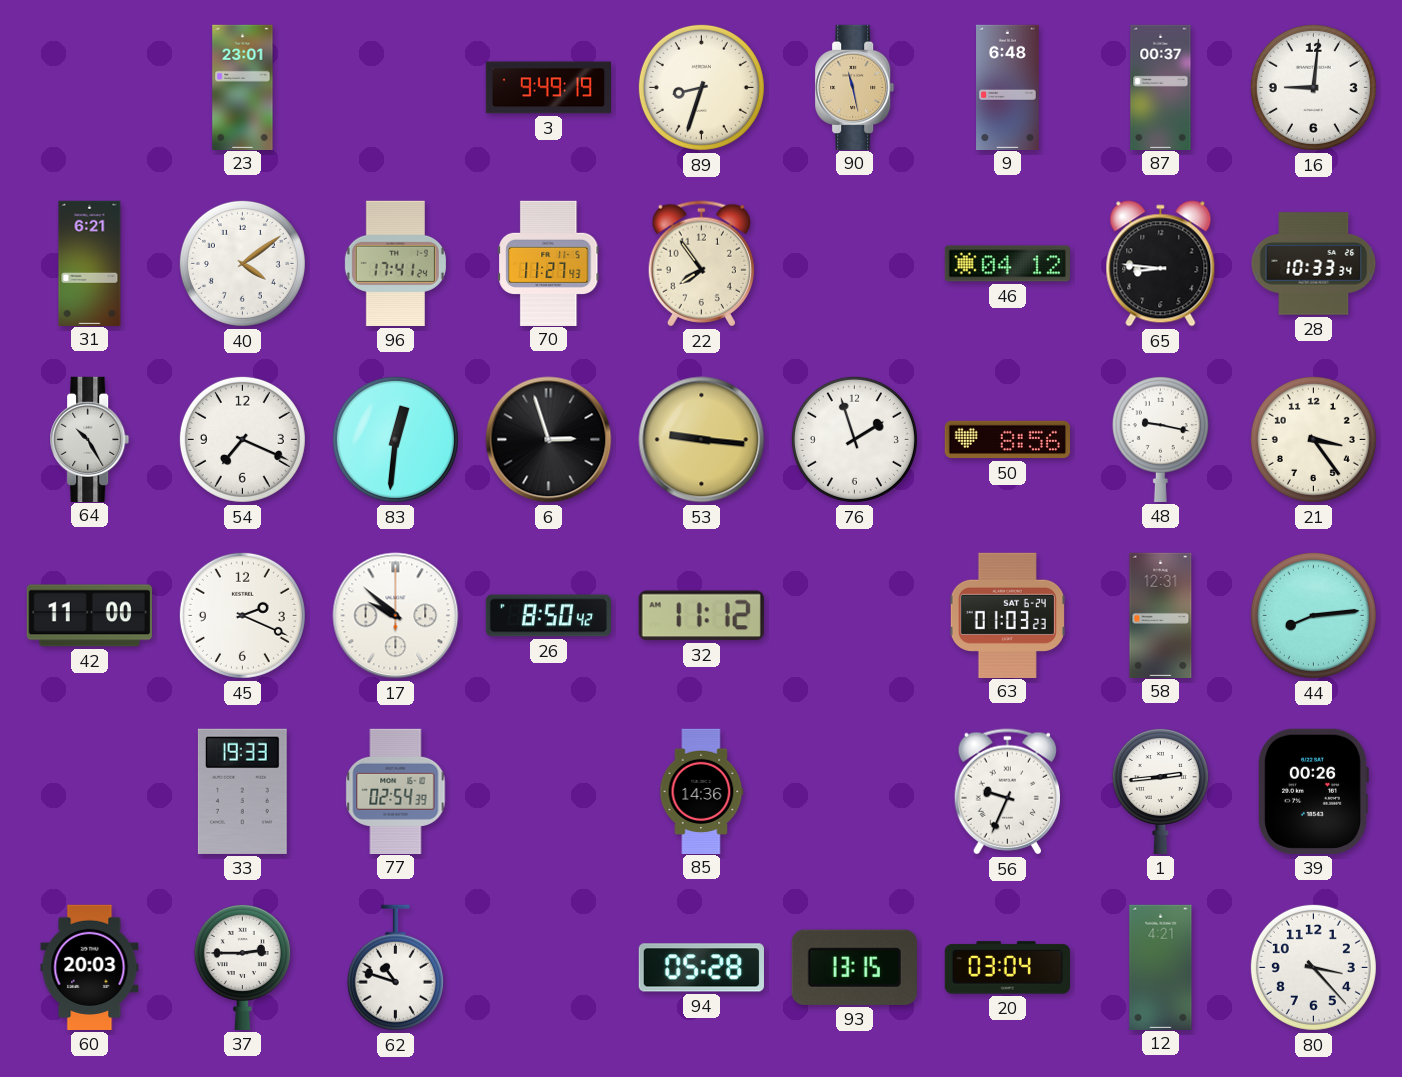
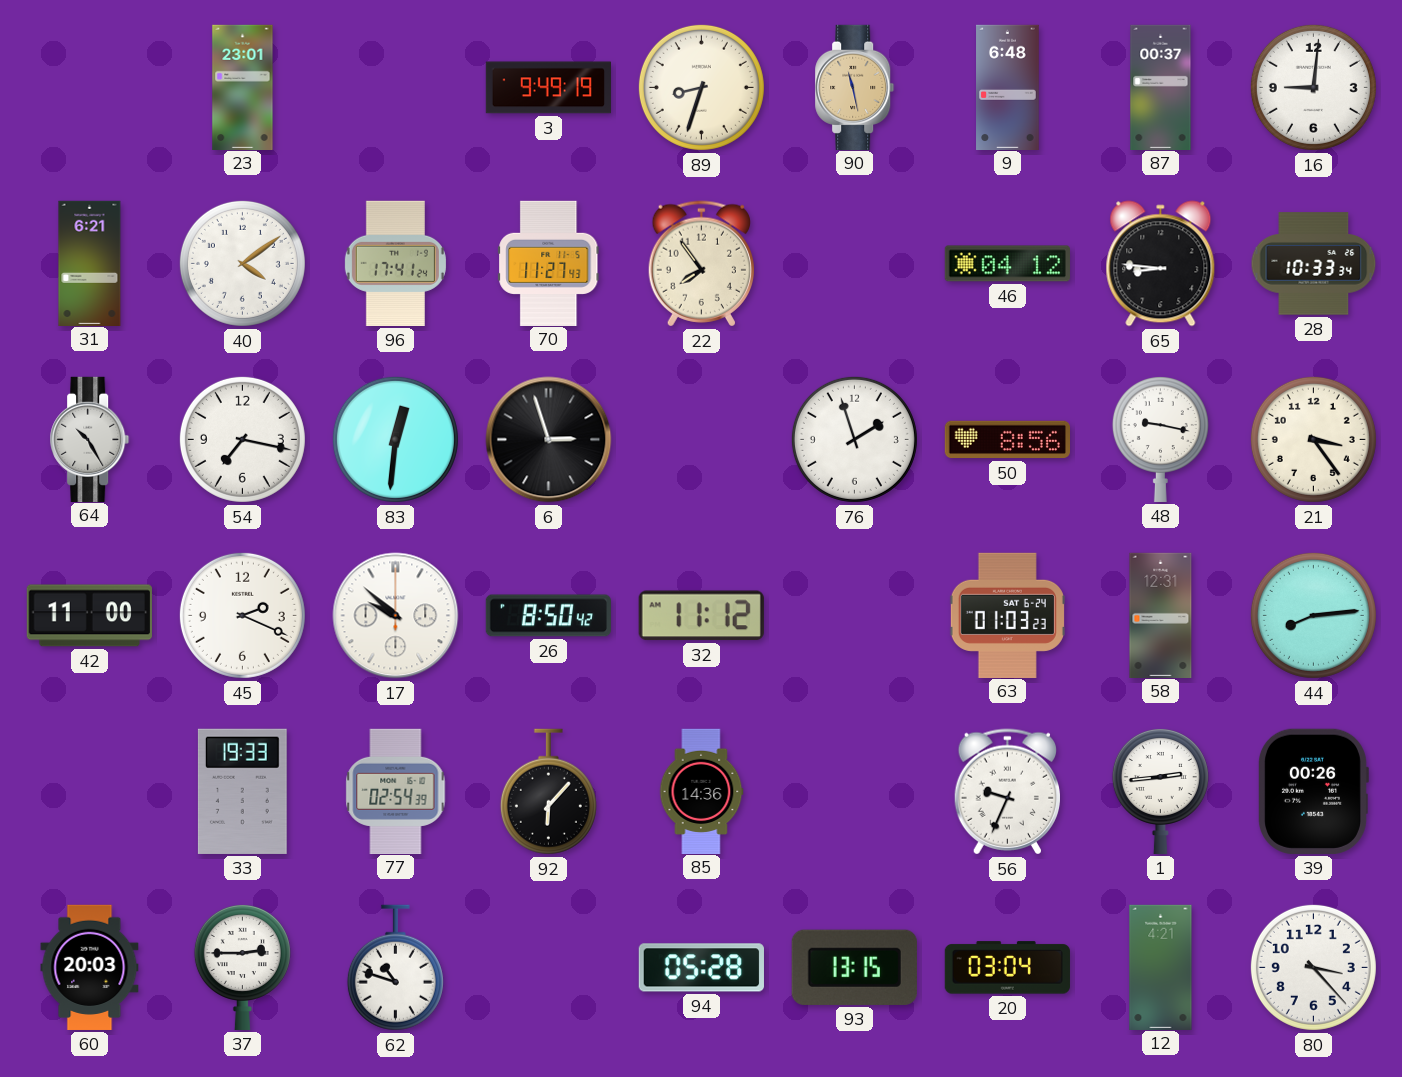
54: 7:19 -> 7:17 (242, 439)
53: 9:16 -> none (702, 440)
92: none -> 6:07 (548, 792)
